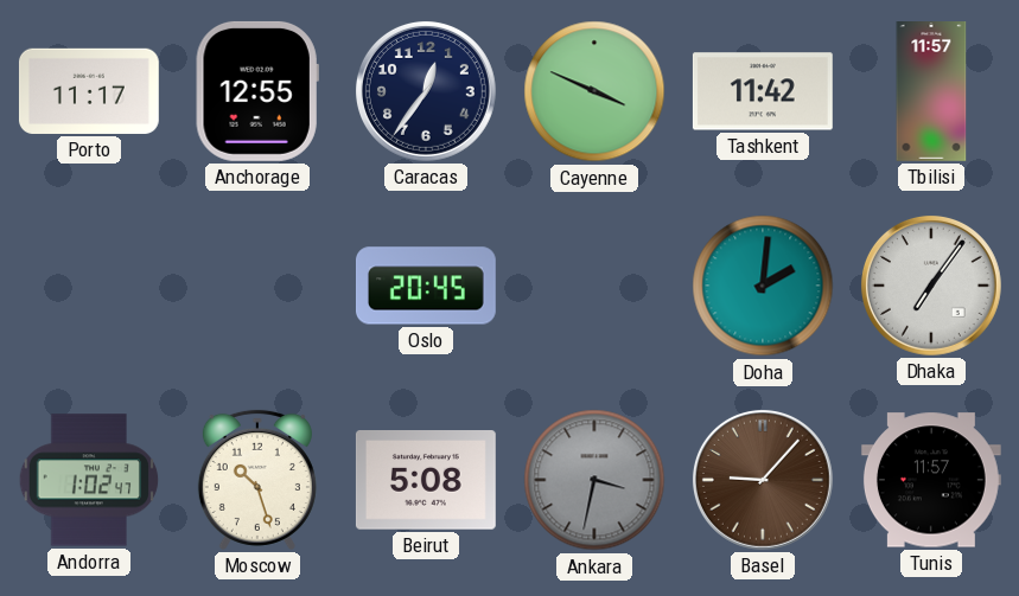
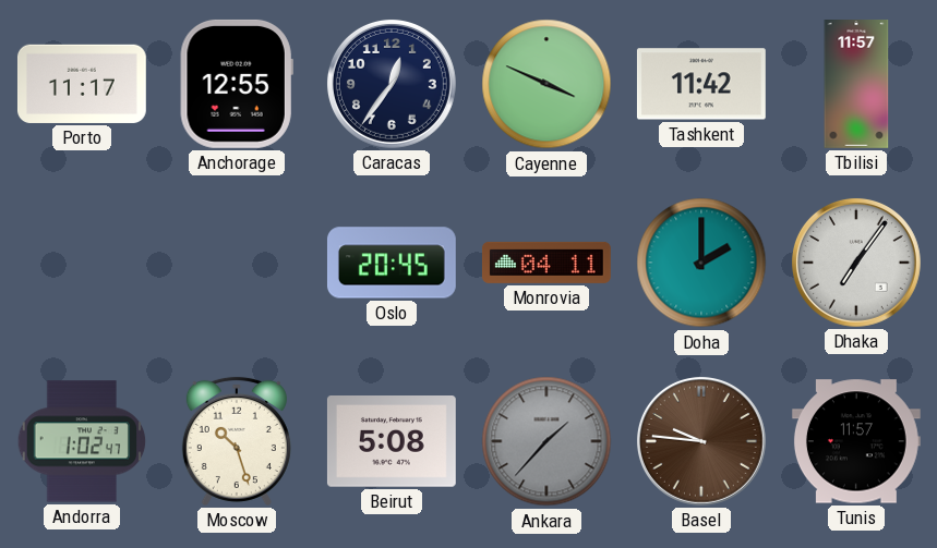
Monrovia: none -> 04:11 (546, 263)
Doha: 2:01 -> 2:00 (701, 263)
Ankara: 3:32 -> 1:37 (546, 441)
Basel: 9:07 -> 9:46 (701, 441)
